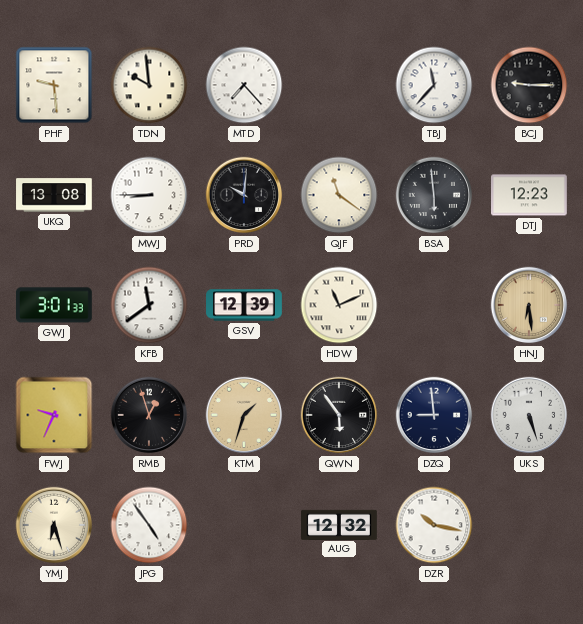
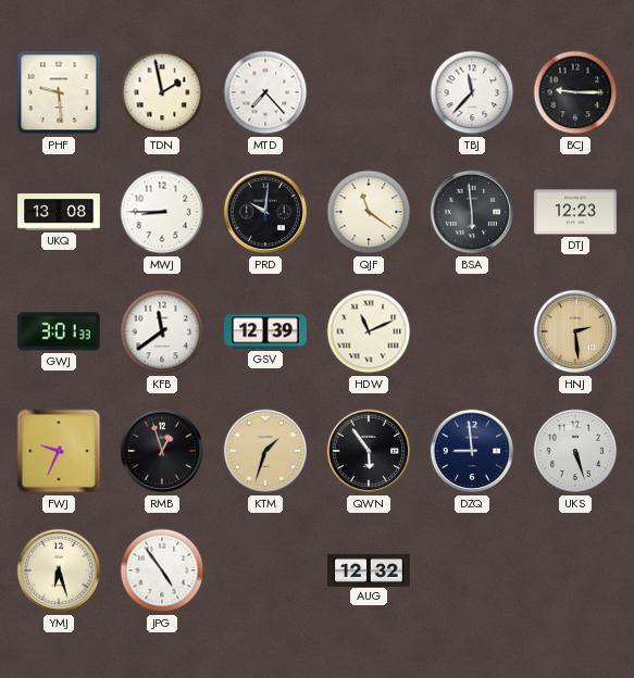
TDN: 9:59 -> 1:58 (162, 92)
HNJ: 6:29 -> 2:29 (575, 331)
DZR: 10:17 -> none (434, 525)
